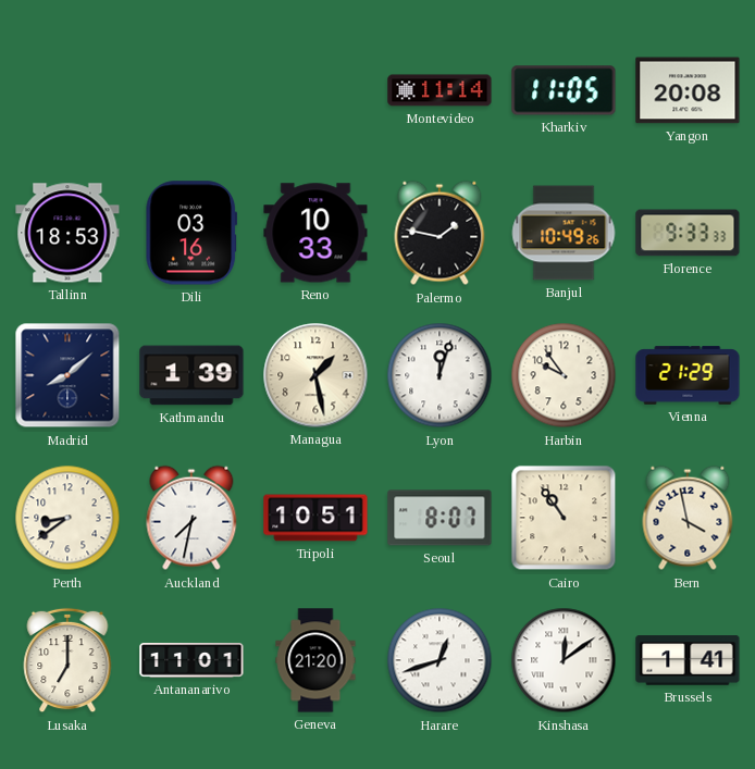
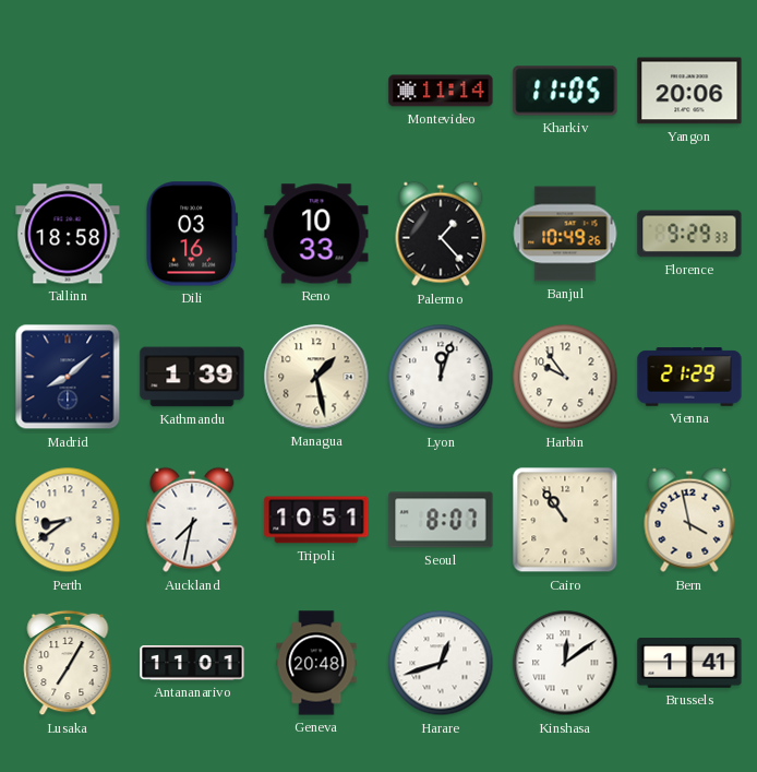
Yangon: 20:08 -> 20:06 (689, 91)
Tallinn: 18:53 -> 18:58 (68, 234)
Palermo: 1:47 -> 1:23 (441, 234)
Florence: 9:33 -> 9:29 (689, 234)
Lusaka: 7:00 -> 7:05 (68, 663)
Geneva: 21:20 -> 20:48 (316, 663)
